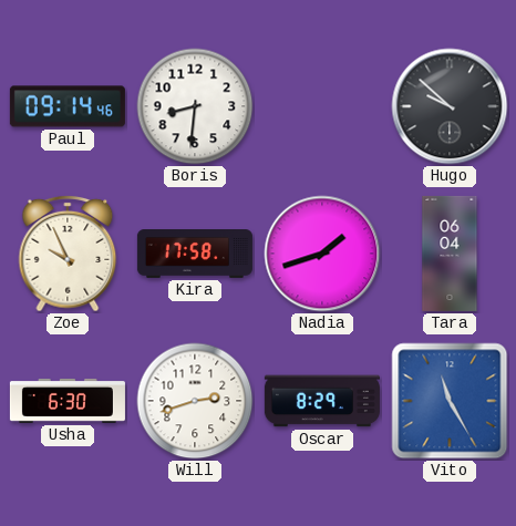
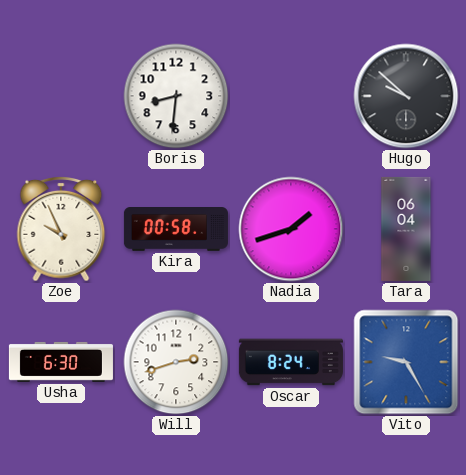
Paul: 09:14 -> none (68, 106)
Kira: 17:58 -> 00:58 (176, 230)
Oscar: 8:29 -> 8:24 (291, 362)
Vito: 11:25 -> 9:25 (406, 362)
